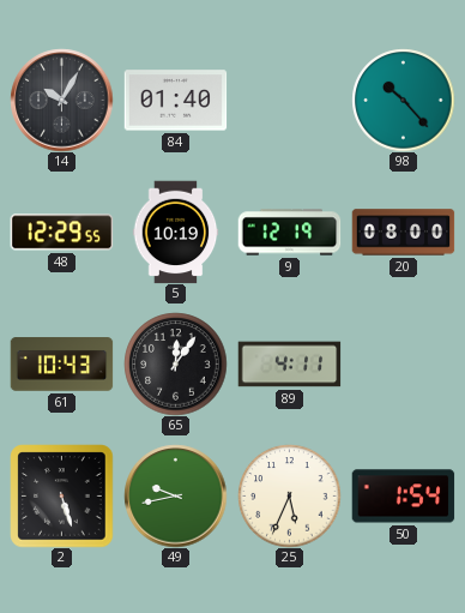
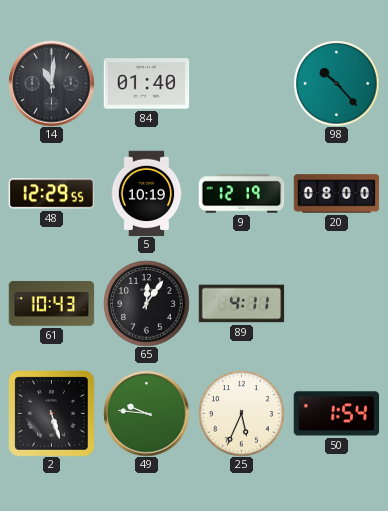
14: 10:05 -> 11:01 (51, 83)
49: 9:43 -> 9:46 (146, 413)
